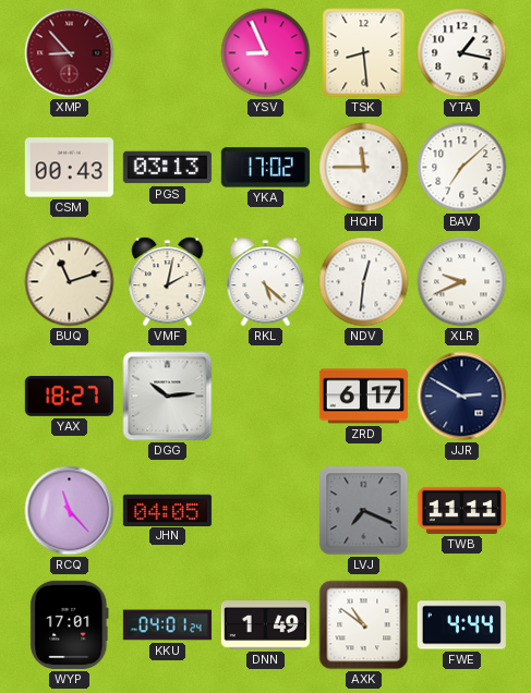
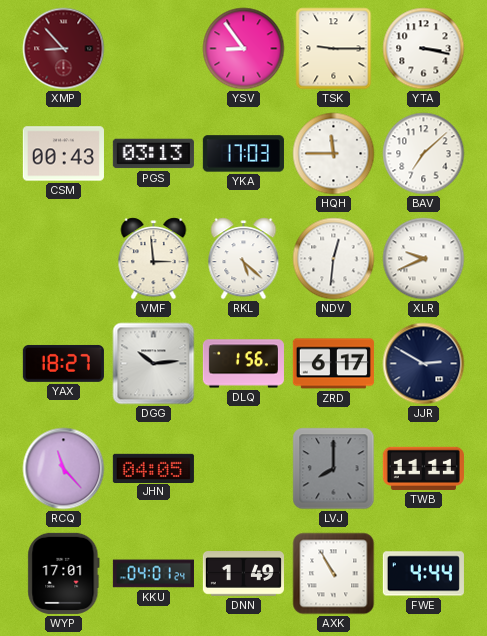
YSV: 8:56 -> 8:54 (244, 49)
TSK: 8:29 -> 9:15 (334, 49)
YTA: 1:17 -> 3:17 (424, 49)
YKA: 17:02 -> 17:03 (243, 154)
BUQ: 11:12 -> none (70, 282)
VMF: 2:02 -> 2:59 (154, 259)
DLQ: none -> 1:56 (243, 364)
LVJ: 7:19 -> 8:00 (334, 469)
AXK: 10:51 -> 10:55 (334, 574)
